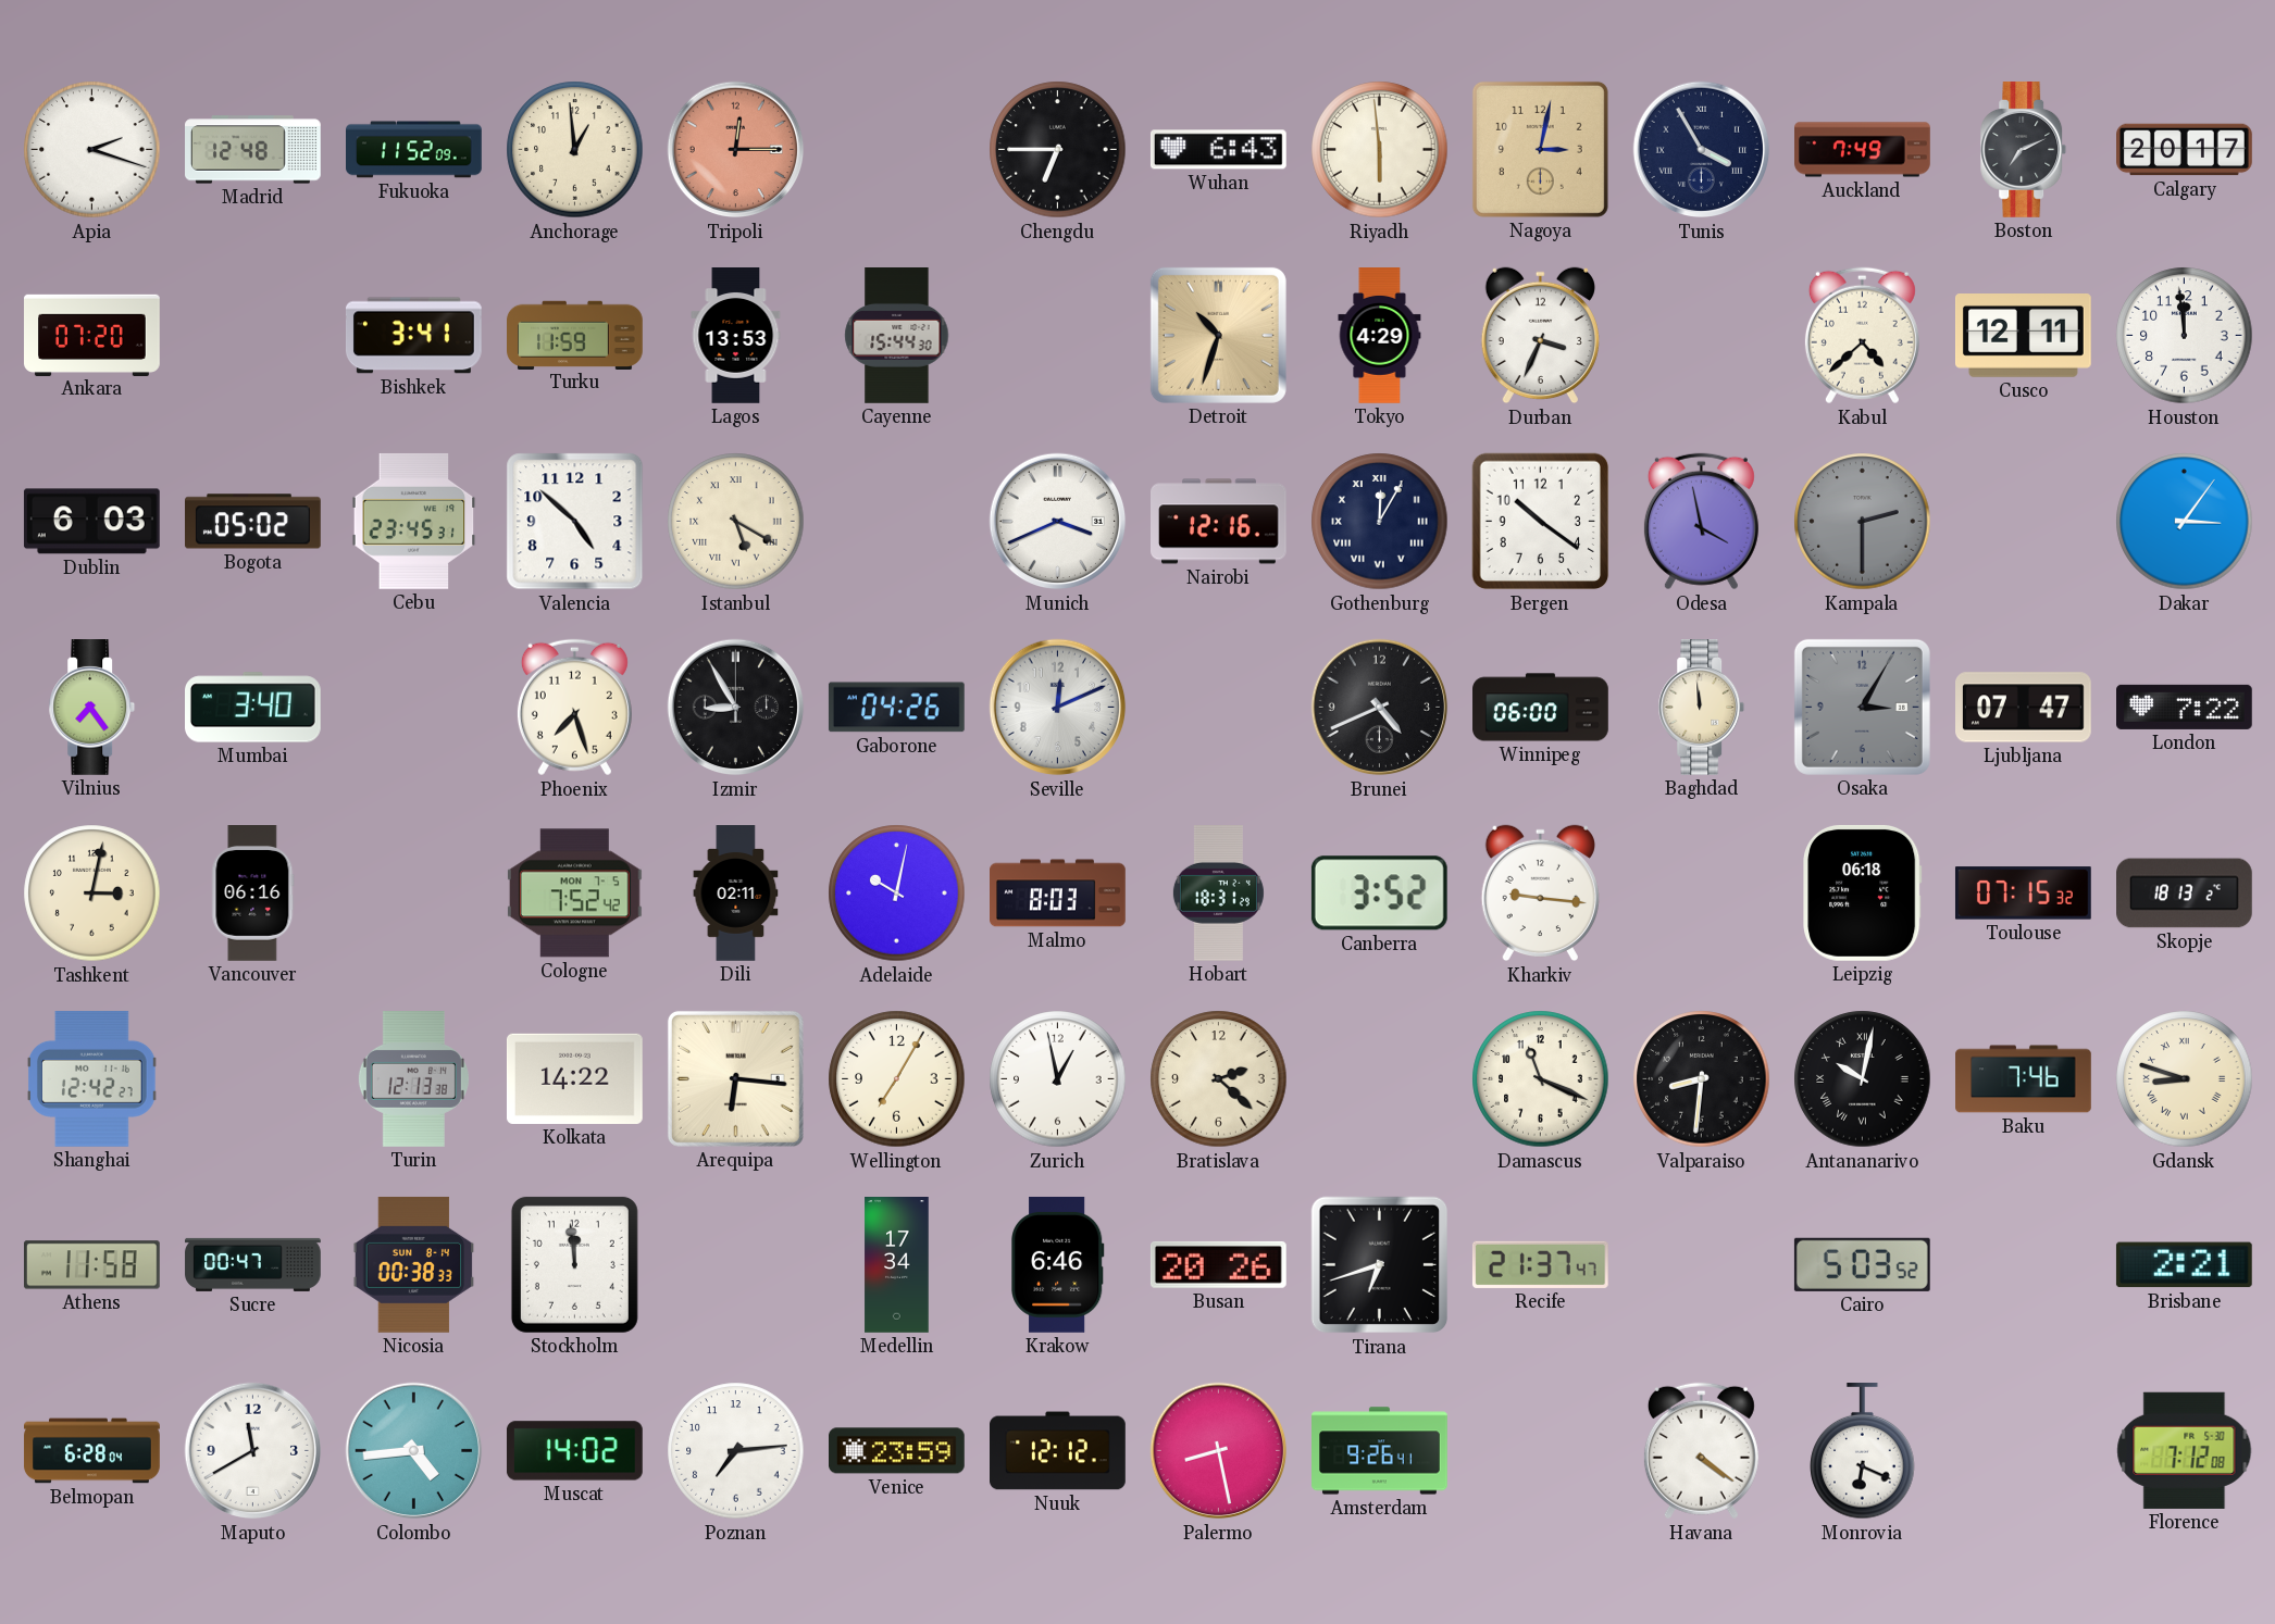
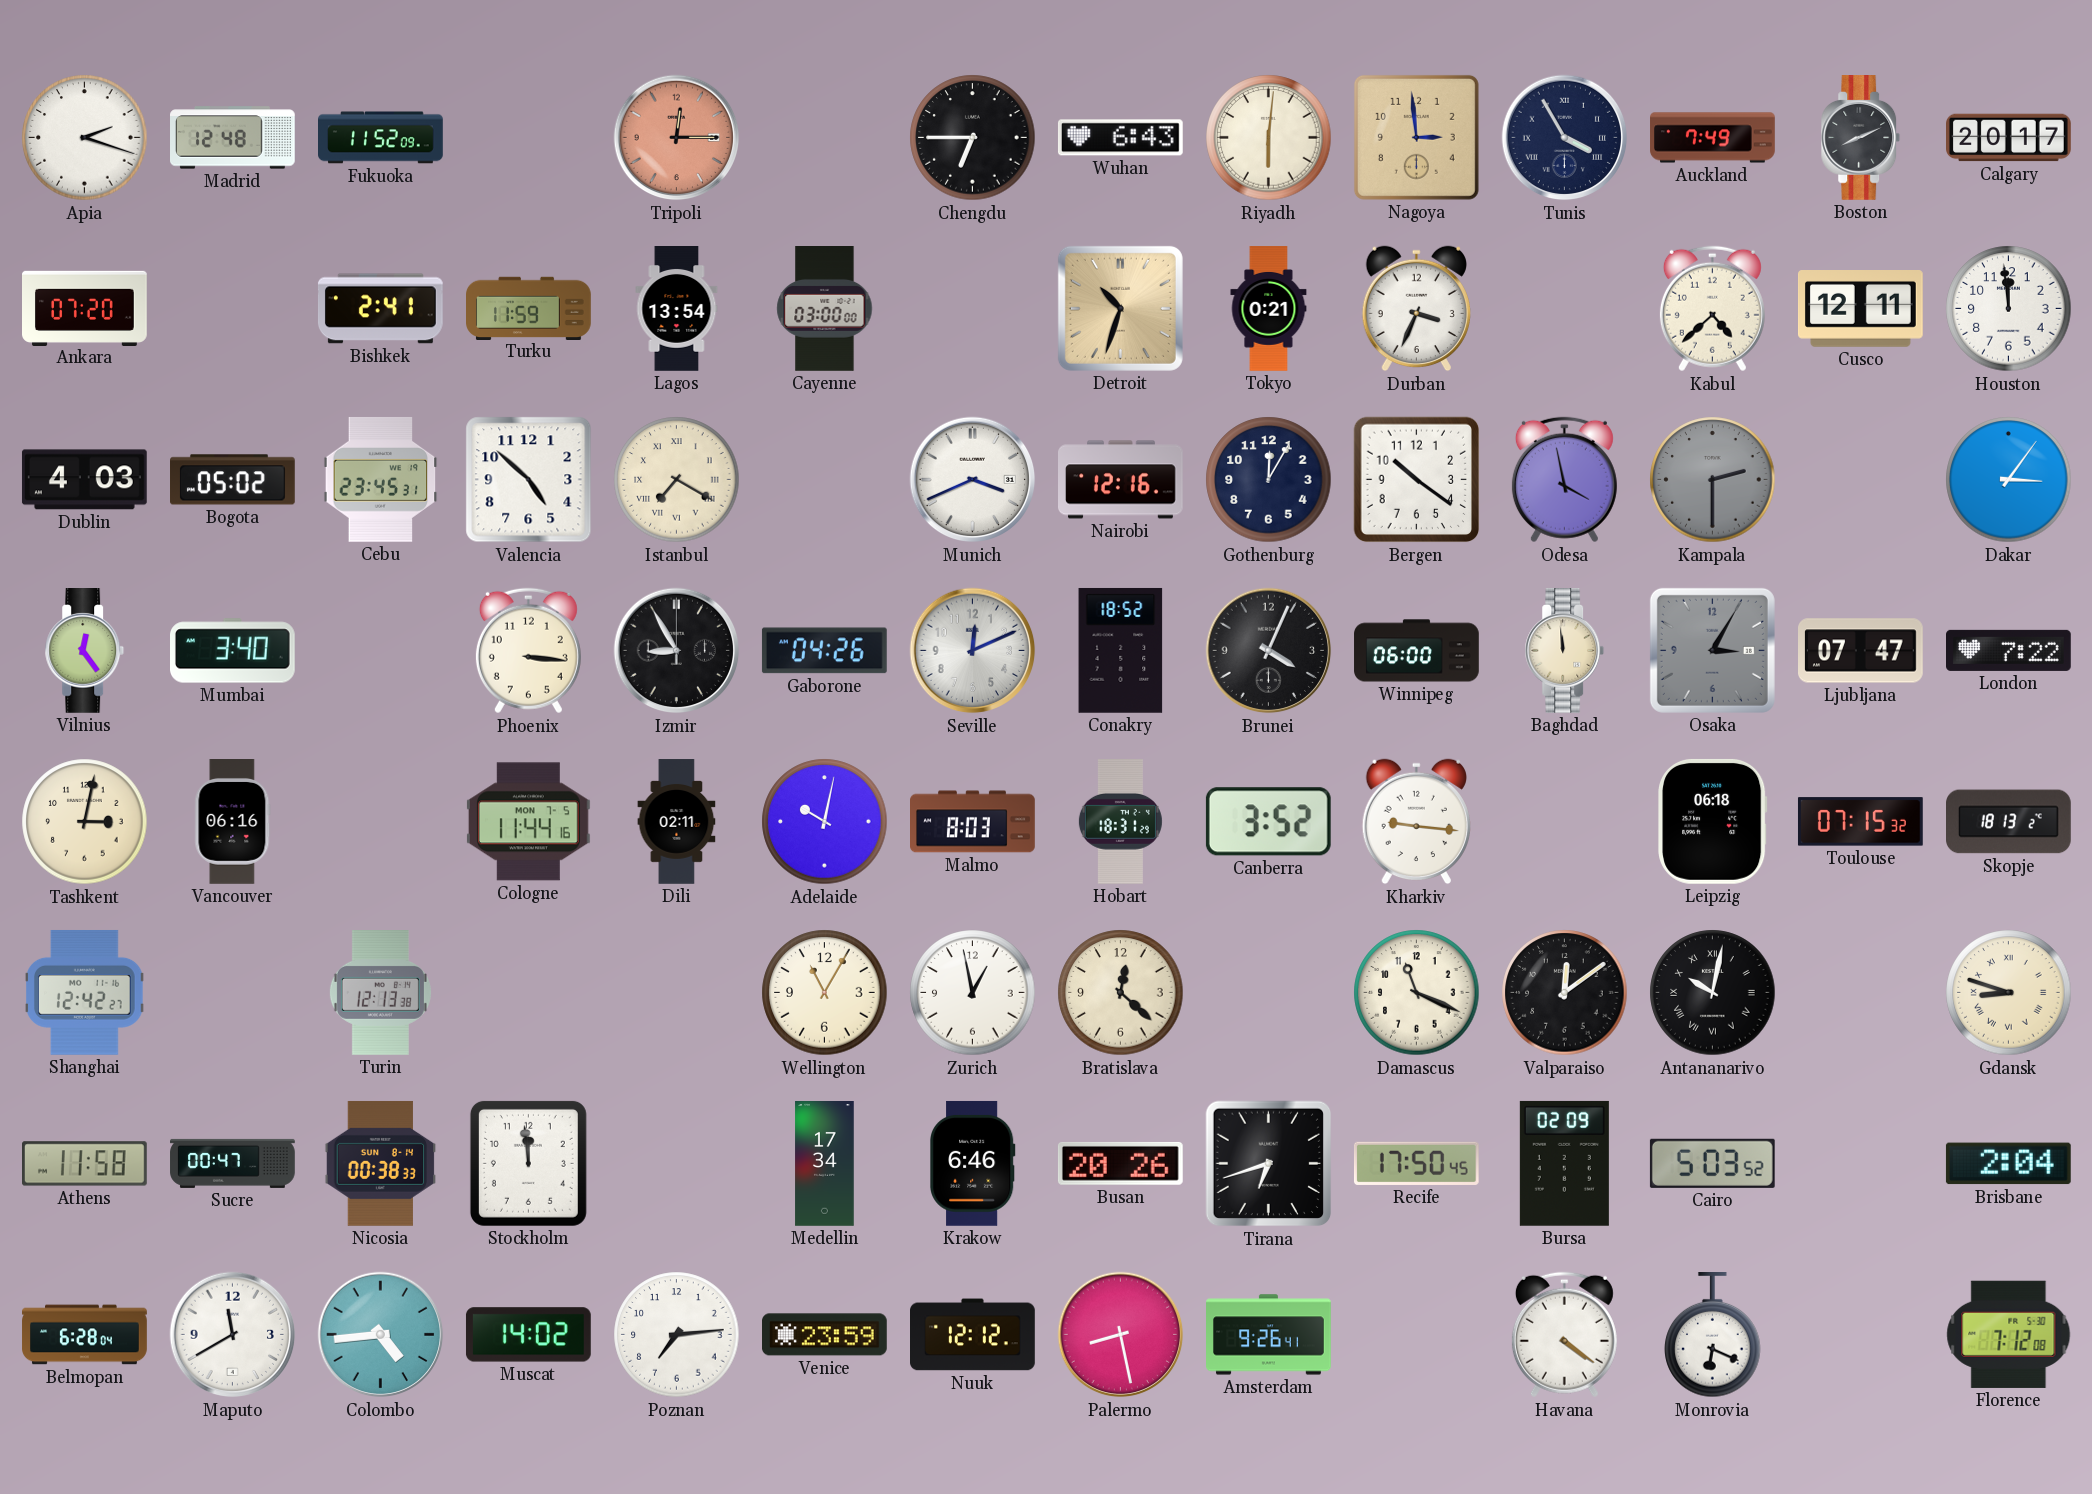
Anchorage: 12:59 -> none (575, 150)
Riyadh: 5:59 -> 6:01 (1269, 138)
Nagoya: 3:02 -> 2:59 (1416, 137)
Boston: 7:11 -> 8:11 (1861, 138)
Bishkek: 3:41 -> 2:41 (380, 309)
Lagos: 13:53 -> 13:54 (677, 309)
Cayenne: 15:44 -> 03:00 (825, 309)
Tokyo: 4:29 -> 0:21 (1269, 309)
Dublin: 6:03 -> 4:03 (84, 480)
Istanbul: 5:20 -> 7:20 (677, 480)
Gothenburg numerals: Roman -> Arabic (1269, 480)
Vilnius: 7:24 -> 12:24 (85, 651)
Phoenix: 7:27 -> 3:16 (528, 651)
Conakry: none -> 18:52 (1121, 650)
Brunei: 4:41 -> 4:04 (1269, 651)
Cologne: 7:52 -> 11:44 (528, 822)
Kolkata: 14:22 -> none (574, 1078)
Arequipa: 6:16 -> none (735, 1078)
Wellington: 7:05 -> 11:05 (825, 993)
Bratislava: 2:22 -> 12:22 (1121, 993)
Valparaiso: 8:31 -> 12:09 (1565, 993)
Baku: 7:46 -> none (2024, 1079)
Recife: 21:37 -> 17:50 (1416, 1163)
Bursa: none -> 02:09 (1564, 1163)
Brisbane: 2:21 -> 2:04 (2008, 1164)
